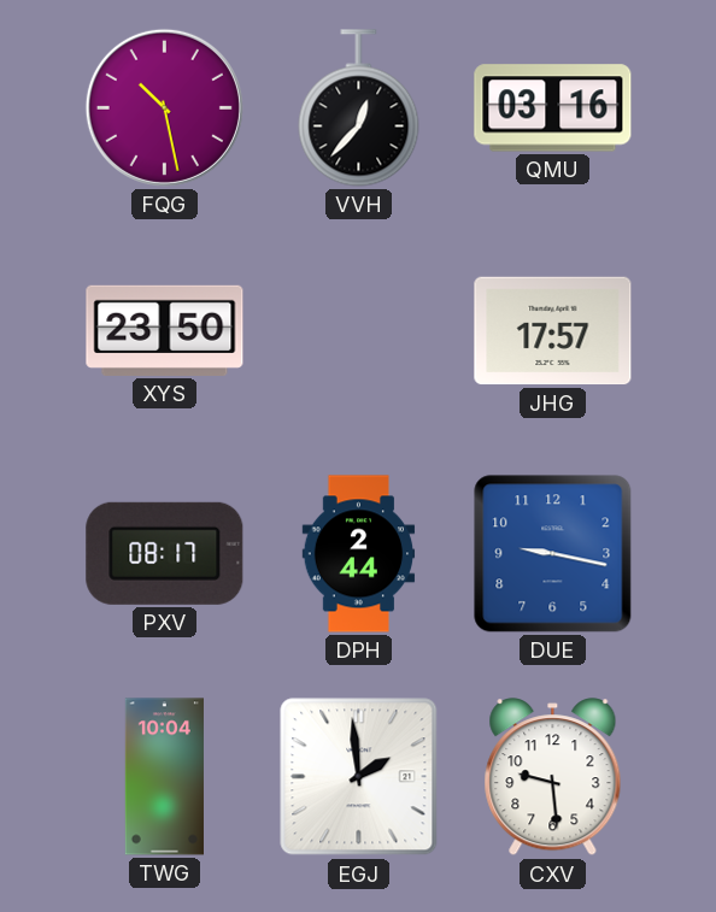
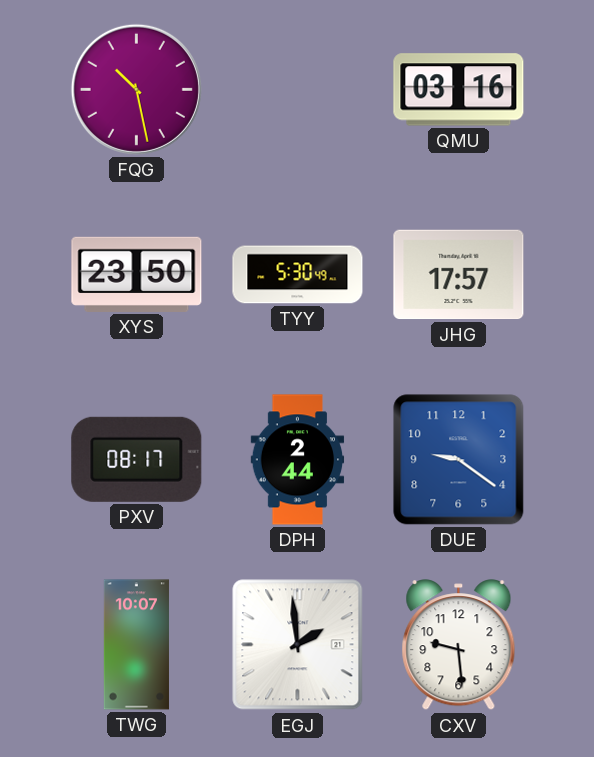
VVH: 12:37 -> none (359, 108)
TYY: none -> 5:30 (298, 275)
DUE: 9:17 -> 9:21 (459, 460)
TWG: 10:04 -> 10:07 (136, 645)
